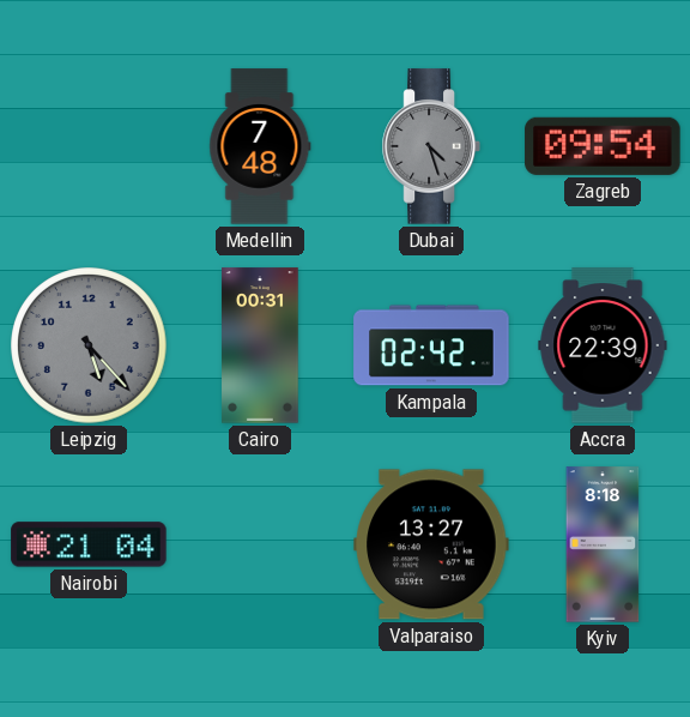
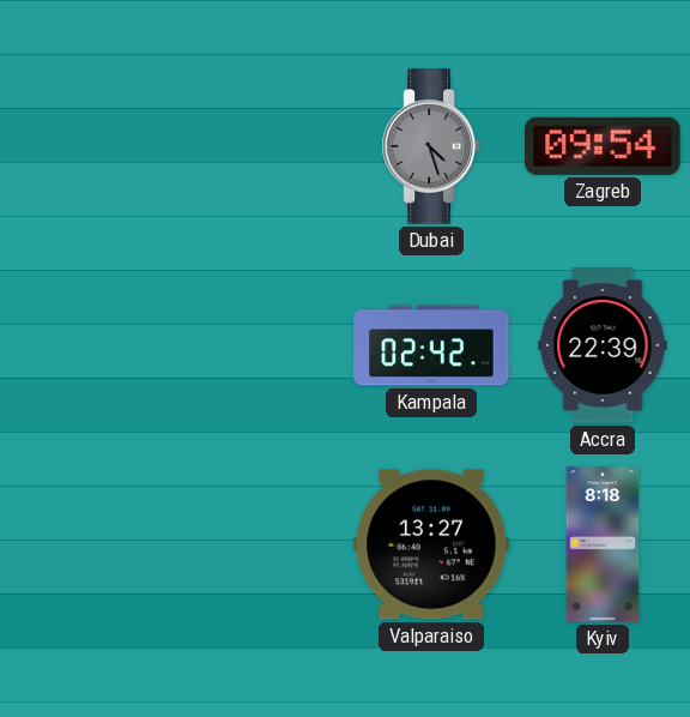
Medellin: 7:48 -> none (260, 146)
Leipzig: 5:23 -> none (89, 345)
Cairo: 00:31 -> none (260, 345)
Nairobi: 21:04 -> none (89, 544)
